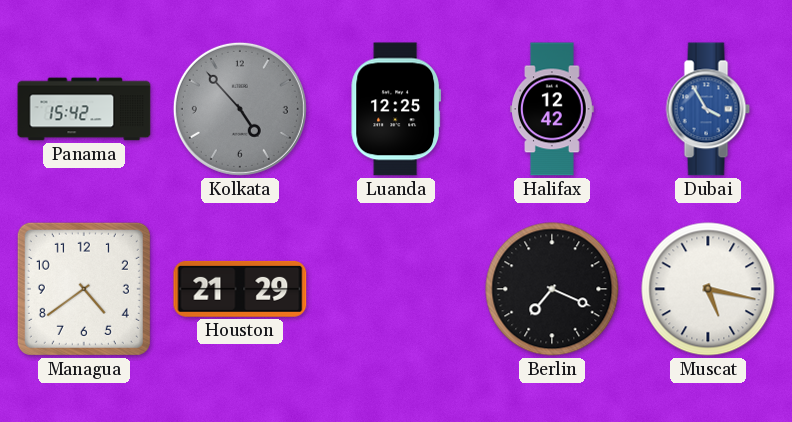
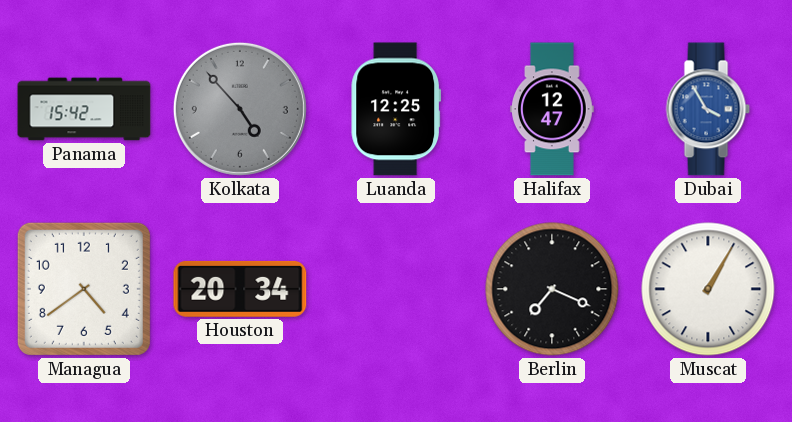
Halifax: 12:42 -> 12:47 (553, 109)
Houston: 21:29 -> 20:34 (240, 289)
Muscat: 5:17 -> 1:05 (708, 289)
